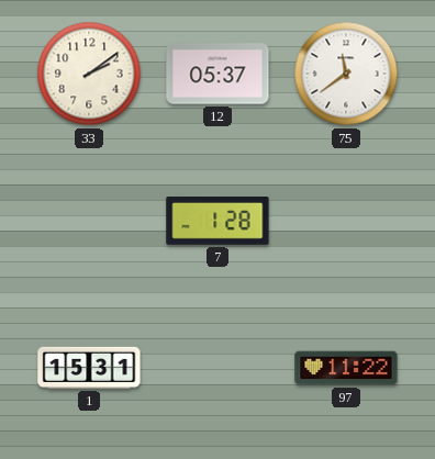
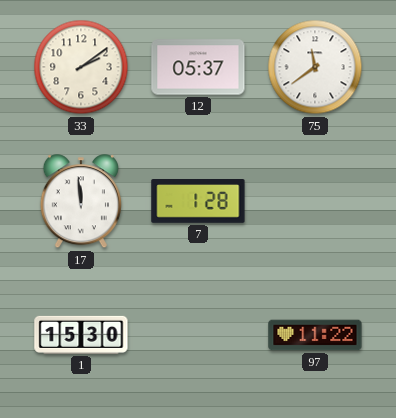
17: none -> 11:59 (81, 202)
1: 15:31 -> 15:30 (81, 335)
